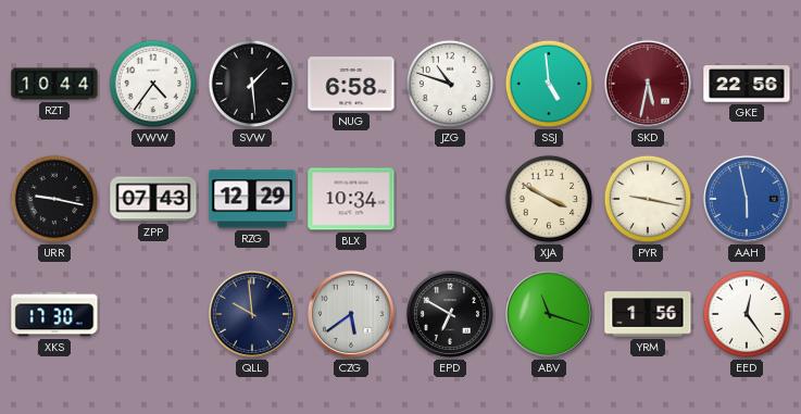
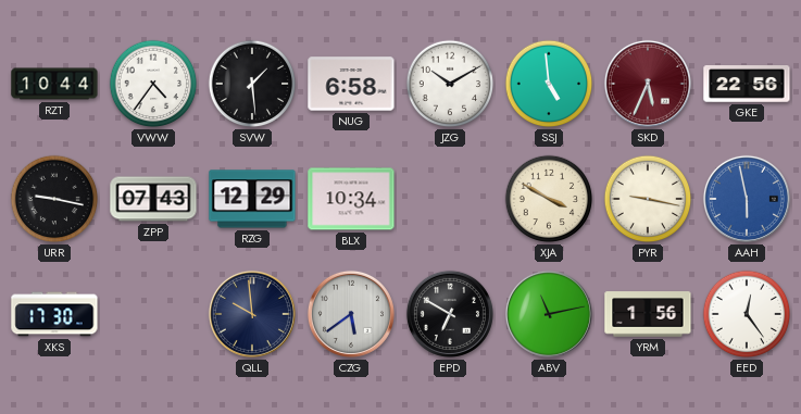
JZG: 10:48 -> 10:10 (450, 84)
SKD: 5:32 -> 5:34 (648, 84)
ABV: 11:18 -> 11:13 (549, 314)
